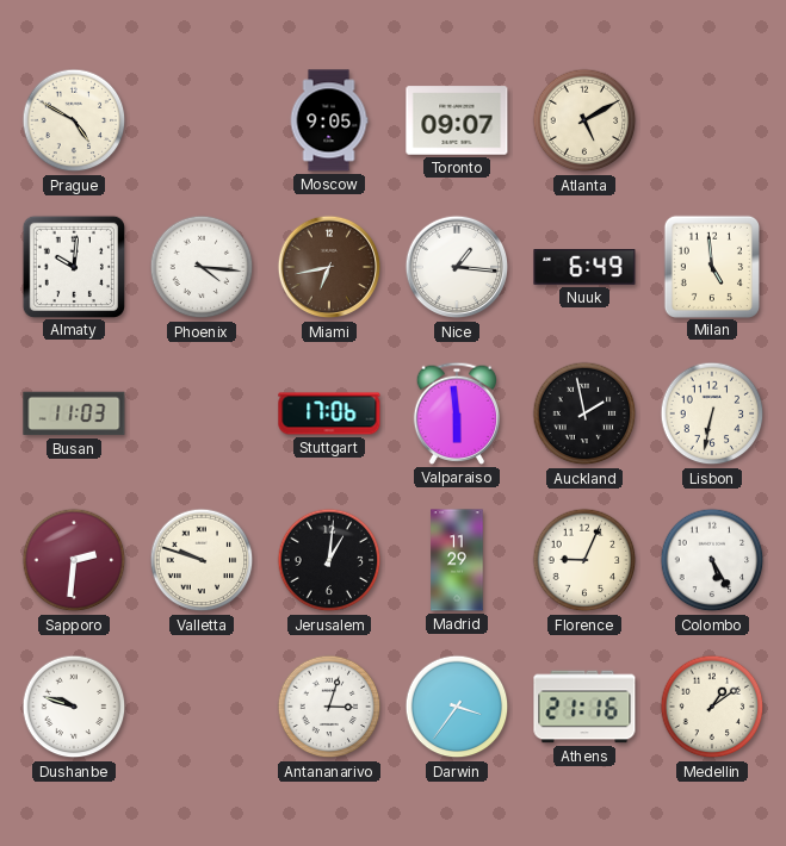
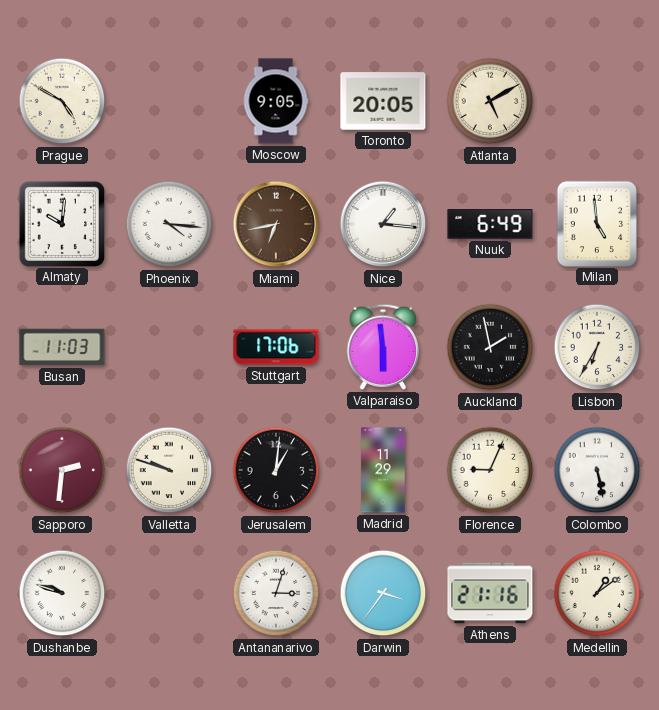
Toronto: 09:07 -> 20:05 (383, 101)
Lisbon: 6:32 -> 6:35 (597, 347)
Colombo: 5:25 -> 5:28 (597, 470)
